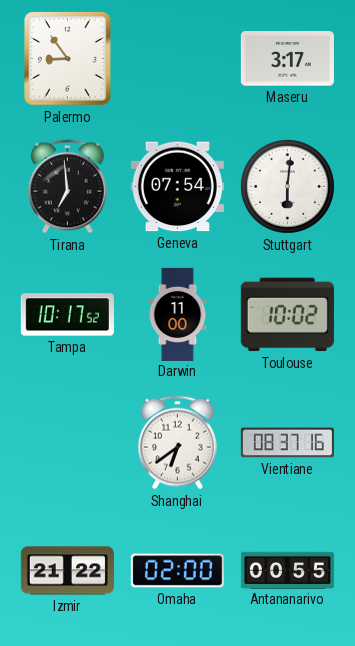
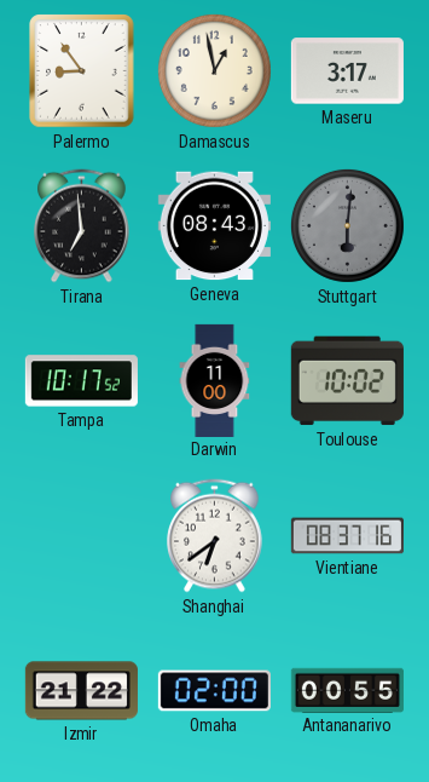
Damascus: none -> 12:58 (214, 70)
Geneva: 07:54 -> 08:43 (214, 226)
Stuttgart dial: white -> grey (347, 225)
